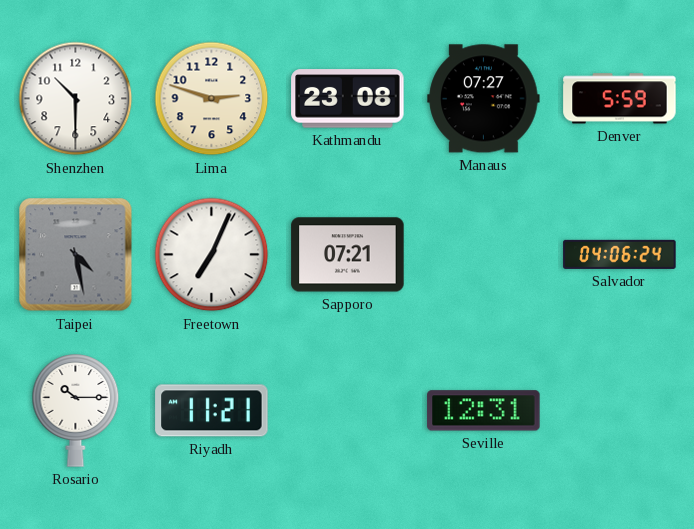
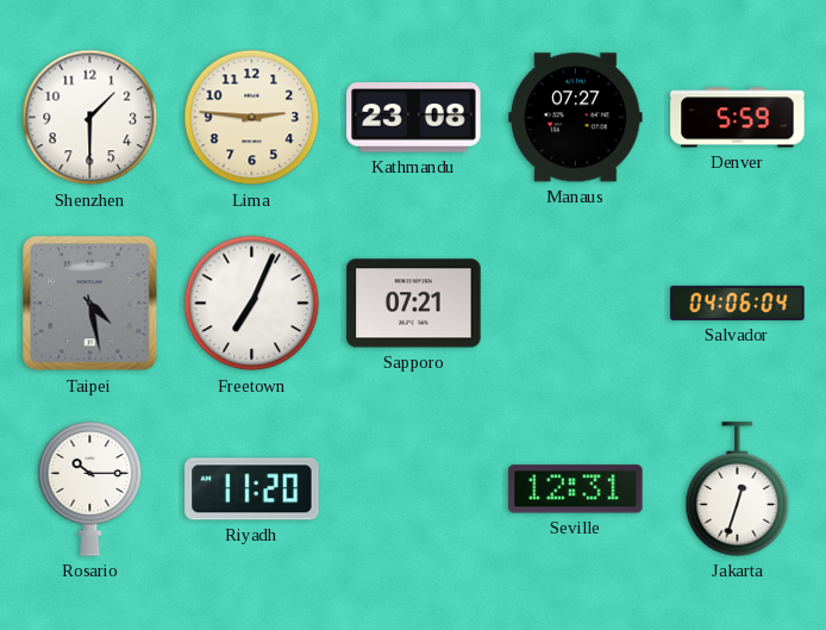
Shenzhen: 10:30 -> 1:30 (90, 118)
Lima: 2:48 -> 2:46 (252, 118)
Salvador: 04:06:24 -> 04:06:04 (738, 302)
Riyadh: 11:21 -> 11:20 (252, 489)
Jakarta: none -> 12:33 (738, 489)
